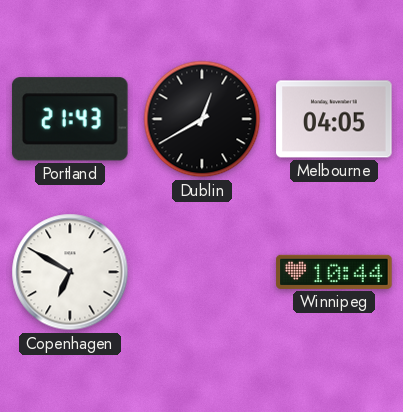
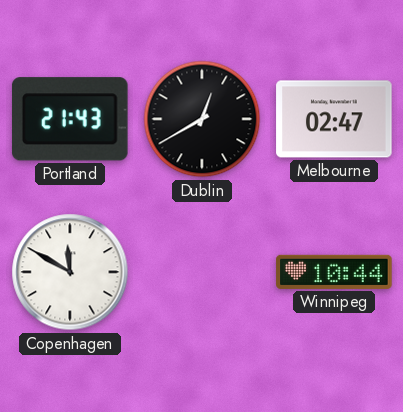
Melbourne: 04:05 -> 02:47 (334, 119)
Copenhagen: 6:50 -> 11:50 (70, 272)
